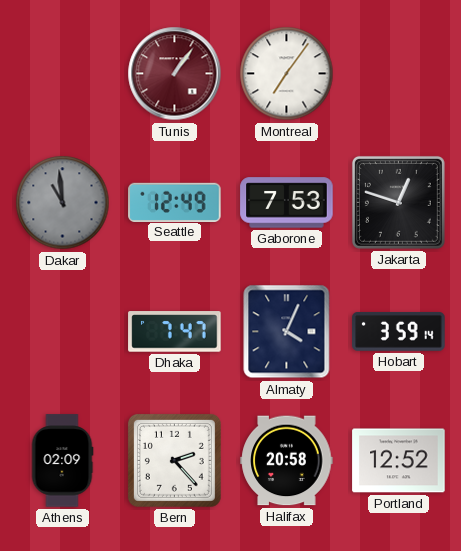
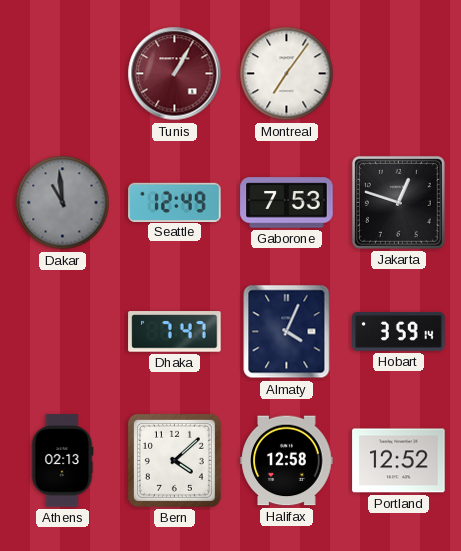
Tunis: 1:06 -> 1:05 (175, 74)
Athens: 02:09 -> 02:13 (62, 461)
Bern: 2:23 -> 4:08 (174, 460)
Halifax: 20:58 -> 12:58 (287, 461)
